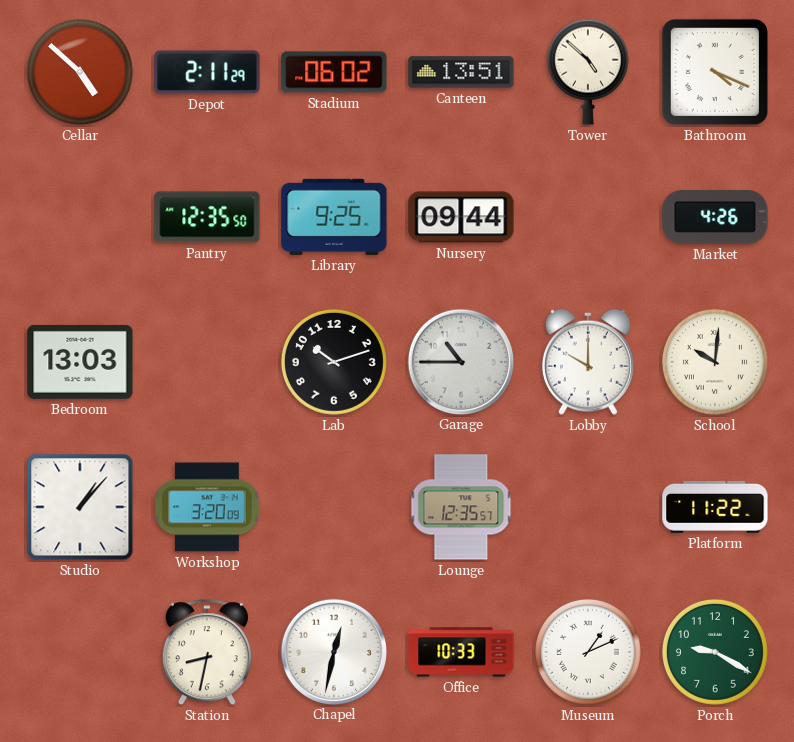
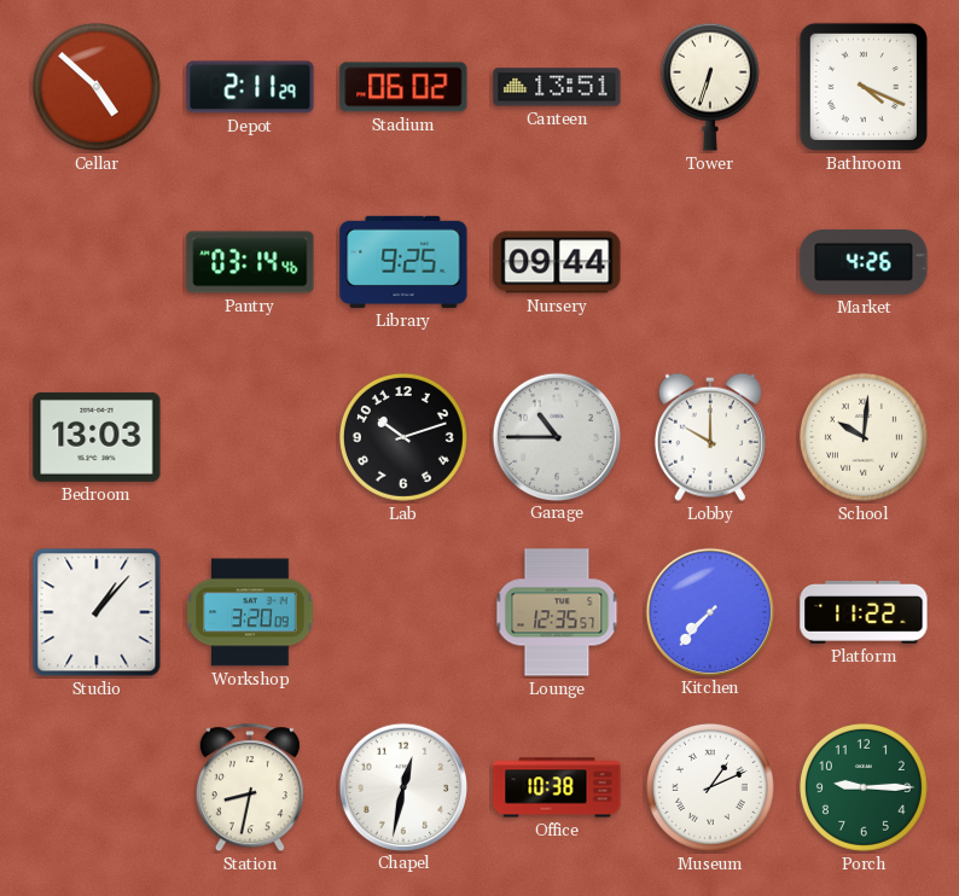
Tower: 4:52 -> 6:33 (710, 87)
Pantry: 12:35 -> 03:14 (250, 262)
Kitchen: none -> 7:37 (709, 611)
Office: 10:33 -> 10:38 (557, 787)
Porch: 9:20 -> 9:15 (864, 787)
